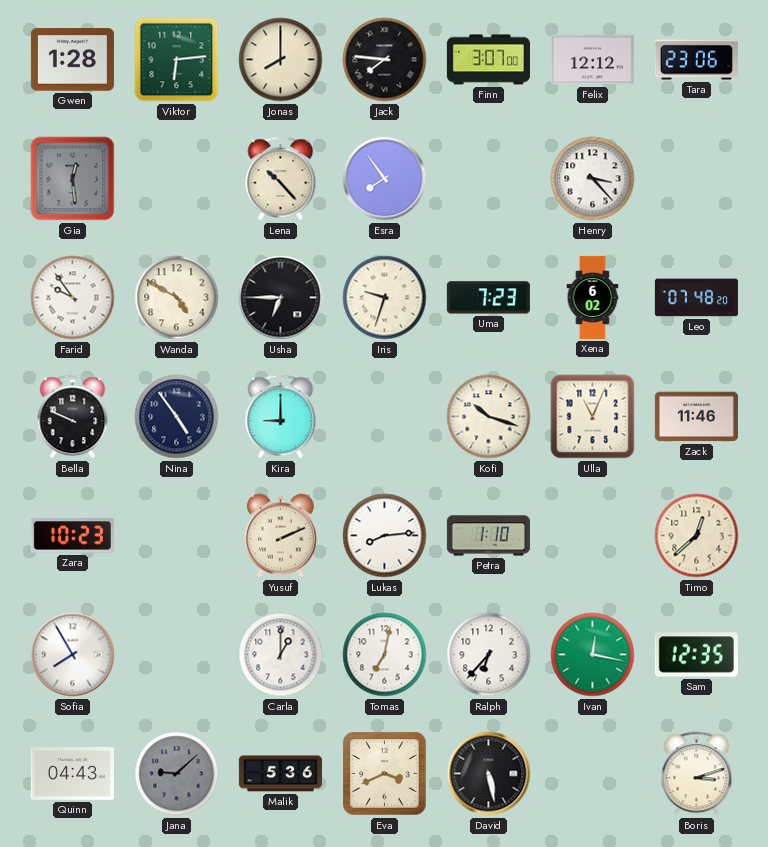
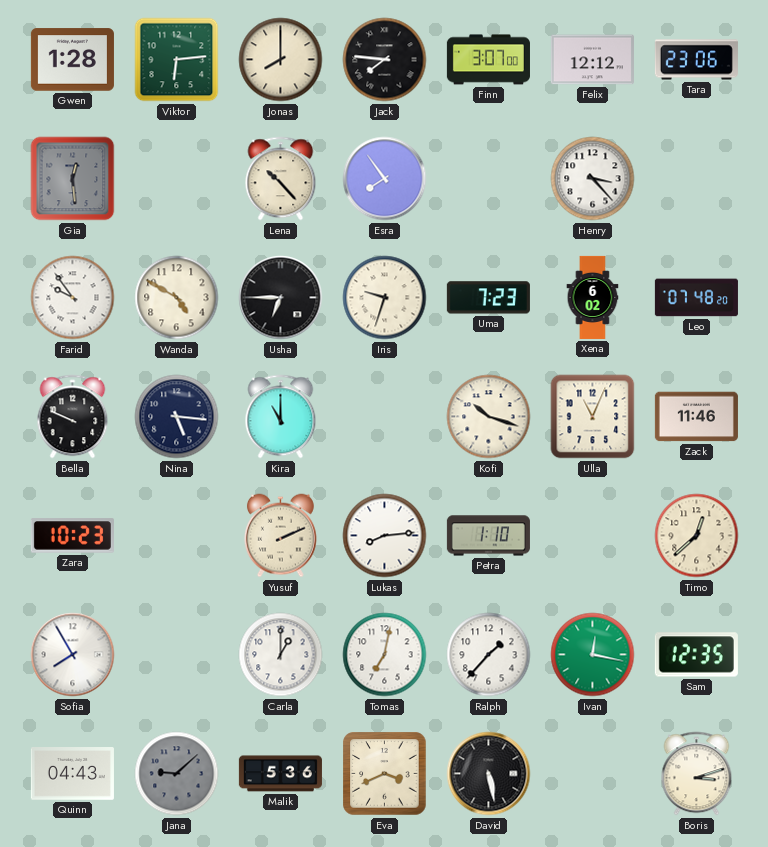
Nina: 4:54 -> 5:16 (177, 417)
Kira: 9:00 -> 11:00 (281, 417)
Ralph: 6:37 -> 1:37 (489, 655)
